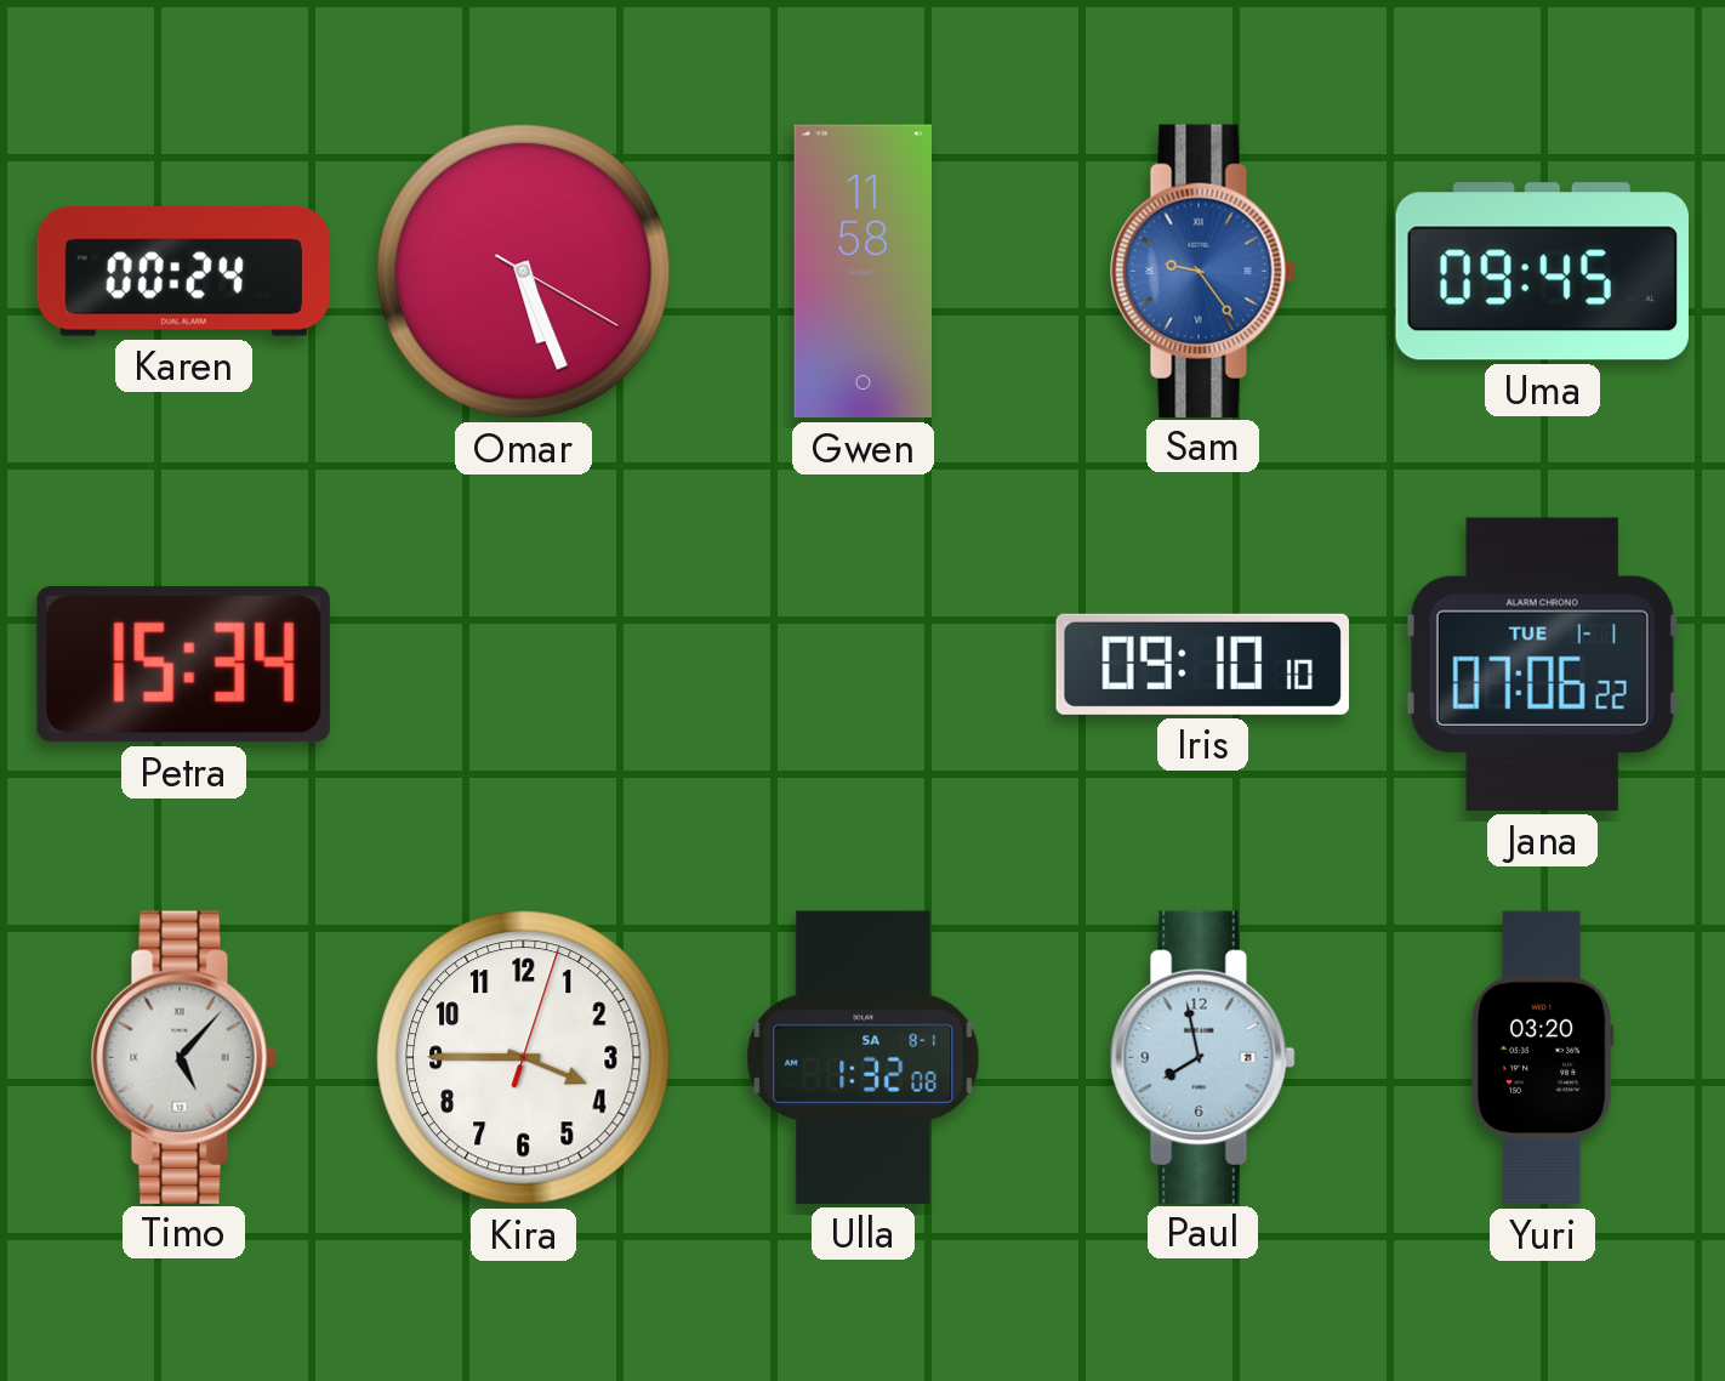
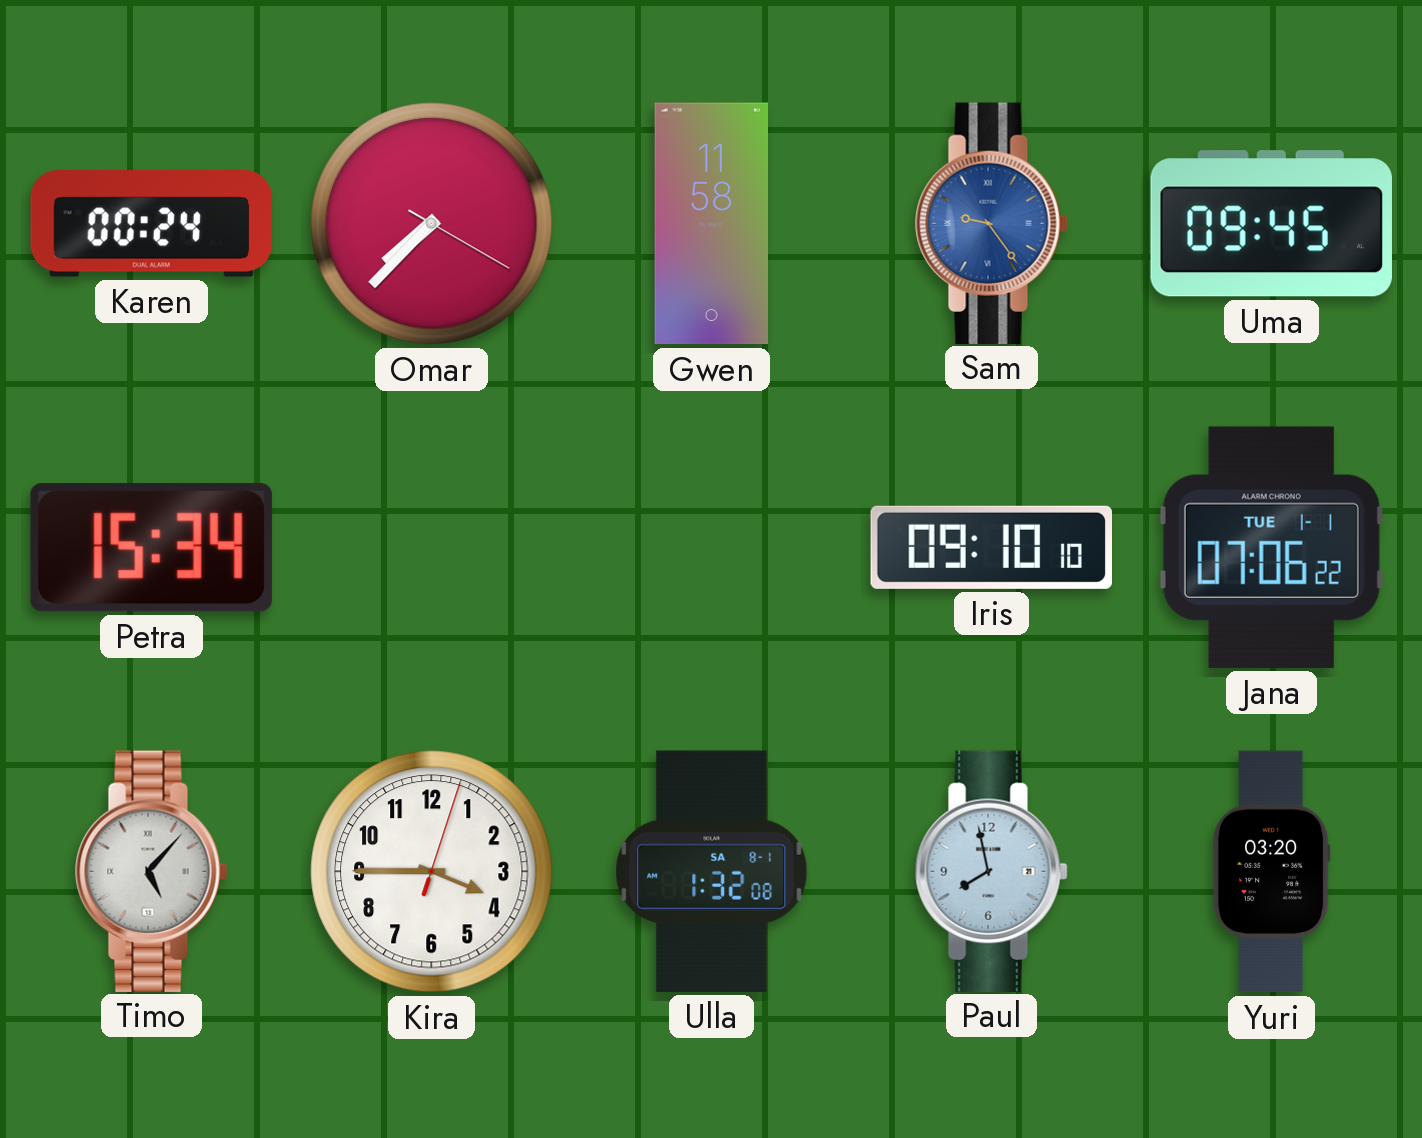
Omar: 5:26 -> 7:37 (432, 224)
